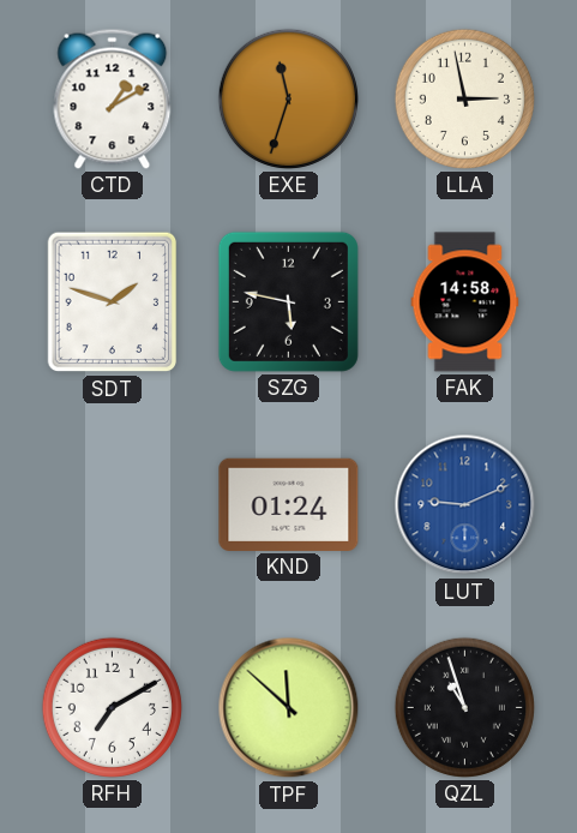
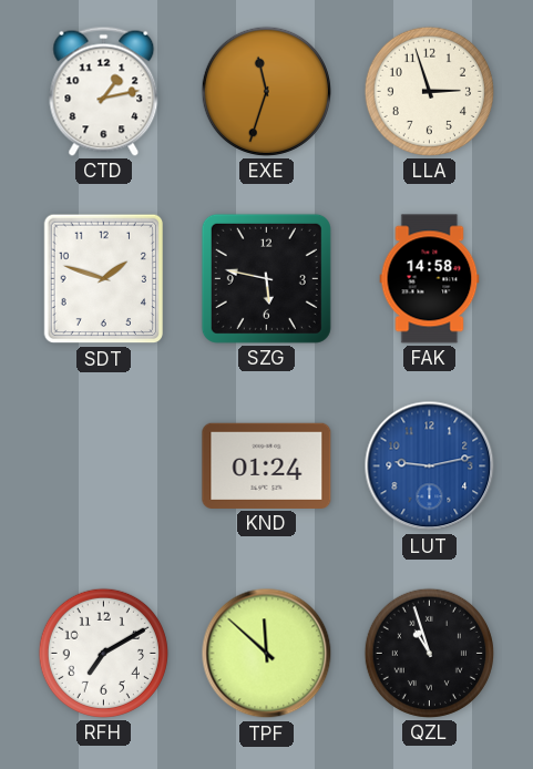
CTD: 1:10 -> 1:13 (104, 91)
LLA: 2:58 -> 2:57 (429, 91)
LUT: 9:11 -> 9:13 (430, 466)
